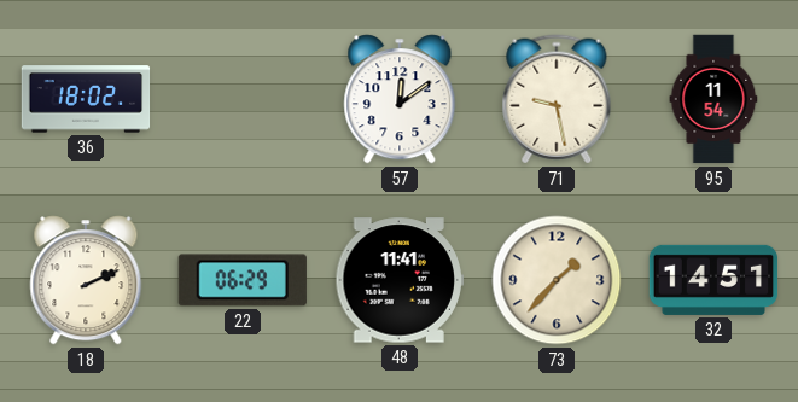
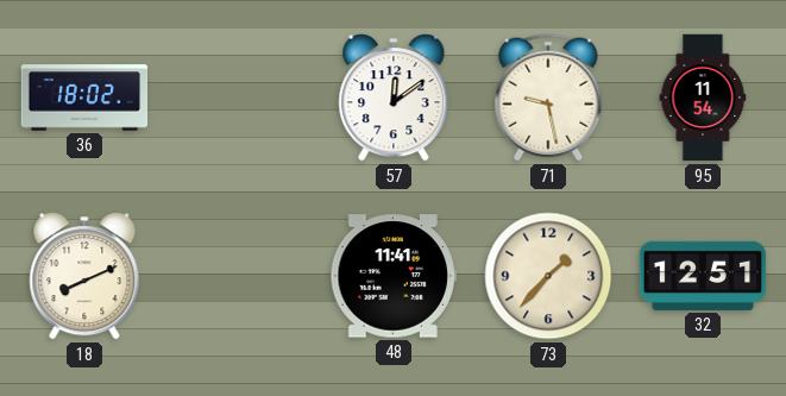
18: 2:11 -> 8:11 (84, 276)
22: 06:29 -> none (243, 280)
32: 14:51 -> 12:51 (703, 276)
